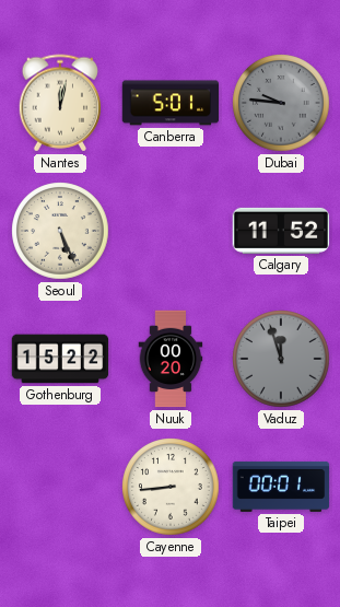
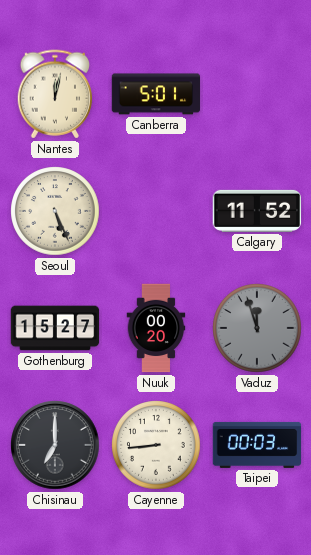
Dubai: 9:46 -> none (281, 103)
Gothenburg: 15:22 -> 15:27 (55, 328)
Chisinau: none -> 7:00 (55, 445)
Taipei: 00:01 -> 00:03 (257, 445)
